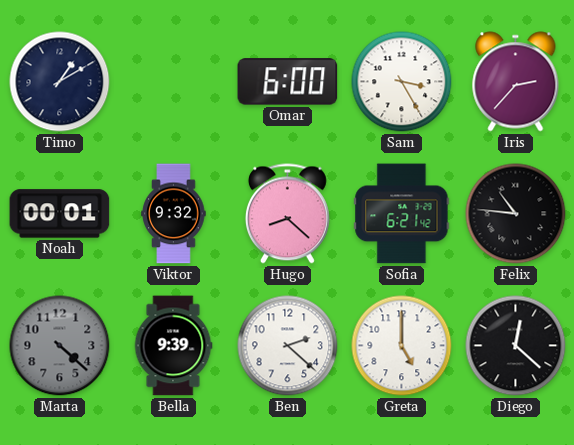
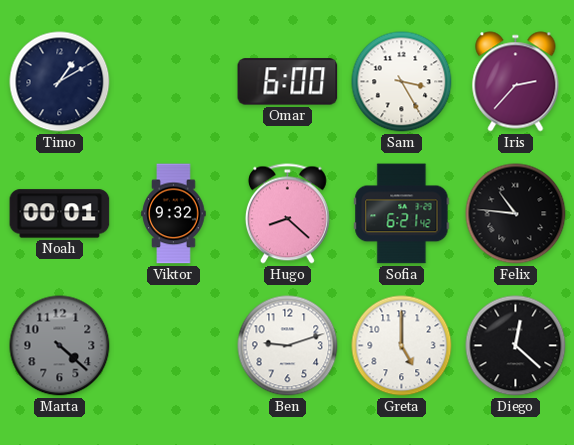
Bella: 9:39 -> none (173, 346)
Ben: 2:22 -> 9:12 (288, 346)
